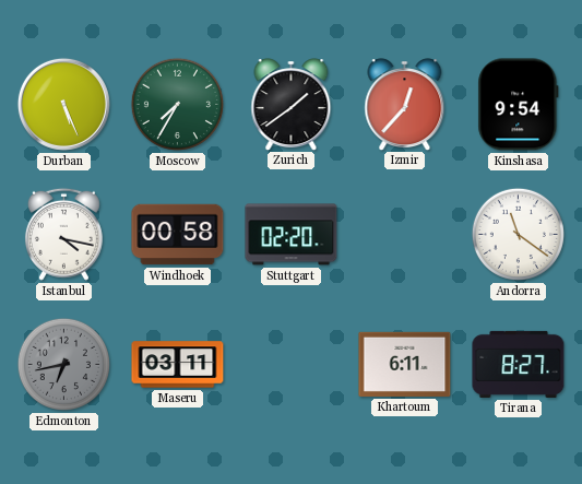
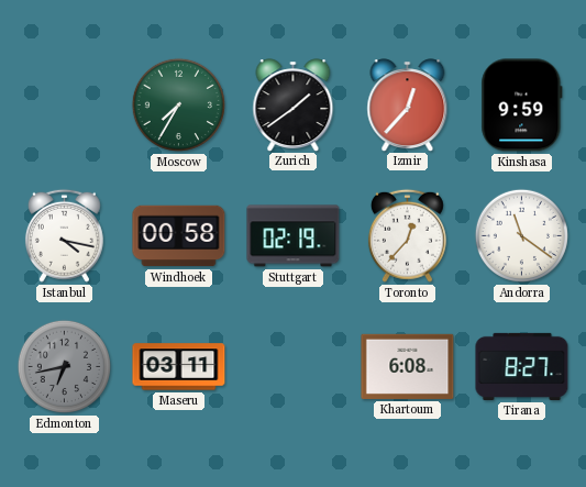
Durban: 5:26 -> none (63, 104)
Kinshasa: 9:54 -> 9:59 (522, 106)
Stuttgart: 02:20 -> 02:19 (294, 236)
Toronto: none -> 12:37 (407, 235)
Khartoum: 6:11 -> 6:08 (408, 366)
